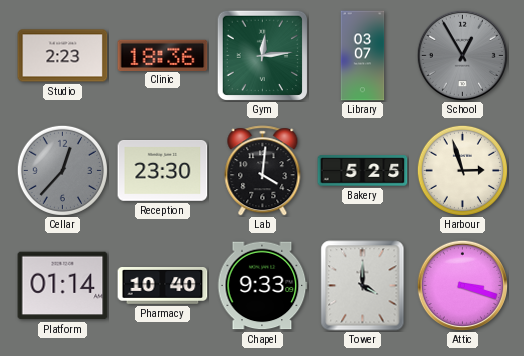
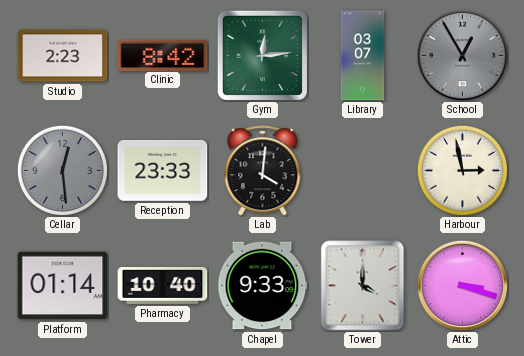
Clinic: 18:36 -> 8:42 (163, 55)
Cellar: 12:37 -> 12:29 (62, 170)
Reception: 23:30 -> 23:33 (163, 171)
Bakery: 5:25 -> none (363, 171)
Harbour: 2:57 -> 2:58 (462, 170)
